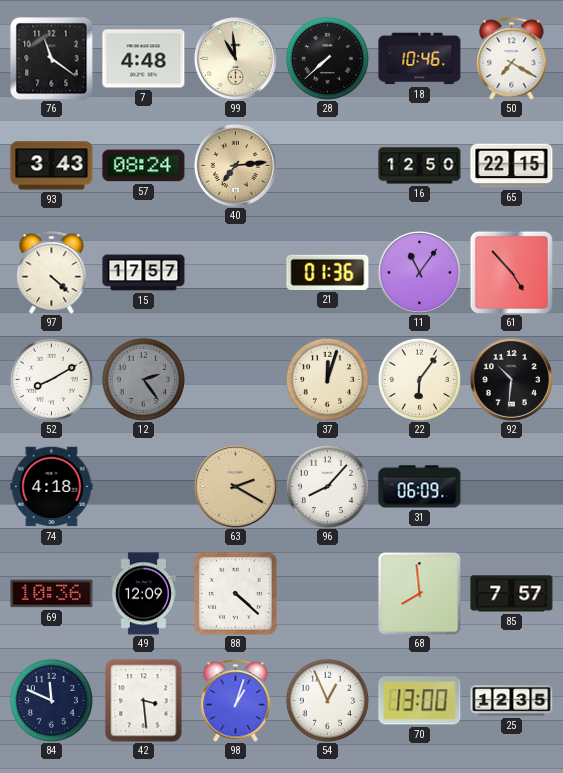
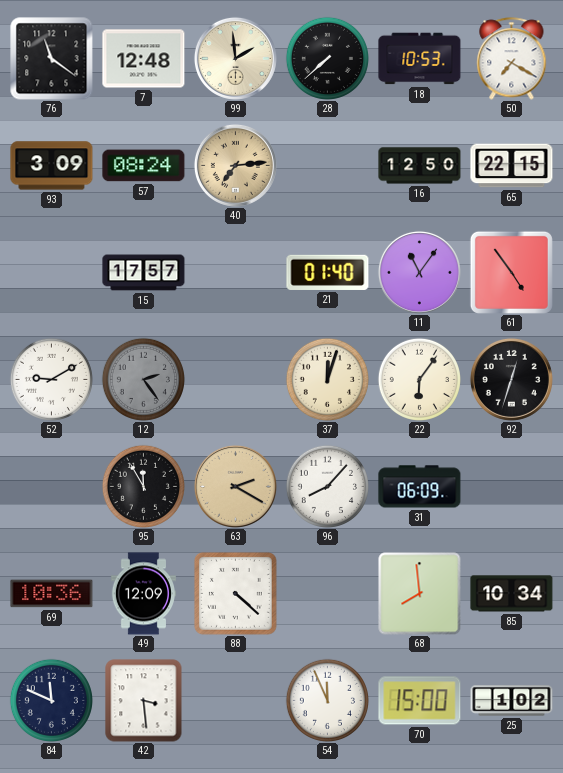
7: 4:48 -> 12:48 (144, 59)
99: 10:59 -> 1:59 (235, 58)
18: 10:46 -> 10:53 (420, 59)
93: 3:43 -> 3:09 (52, 166)
97: 4:22 -> none (52, 273)
21: 01:36 -> 01:40 (328, 272)
61: 4:53 -> 4:54 (511, 272)
52: 8:10 -> 9:10 (51, 379)
92: 10:31 -> 12:33 (511, 379)
74: 4:18 -> none (52, 487)
95: none -> 11:55 (143, 486)
85: 7:57 -> 10:34 (512, 594)
98: 1:03 -> none (236, 701)
54: 12:56 -> 11:56 (327, 700)
70: 13:00 -> 15:00 (420, 701)
25: 12:35 -> 1:02 (512, 701)
